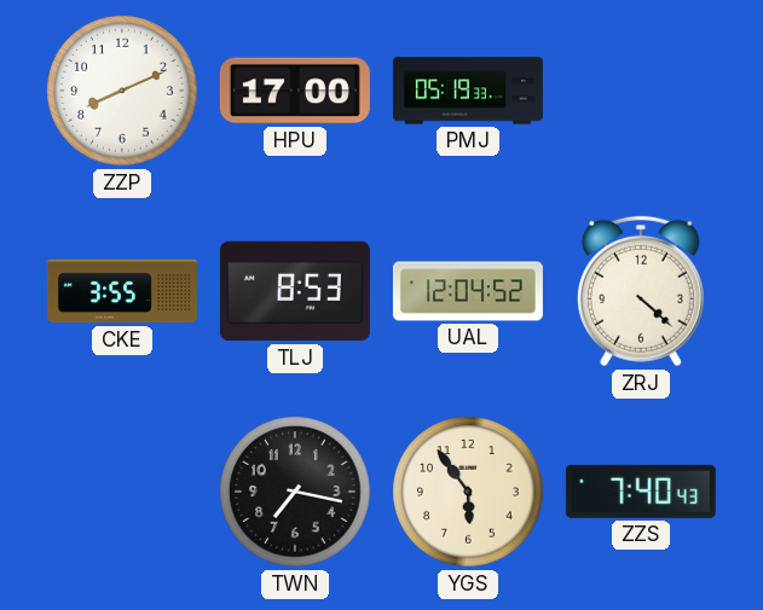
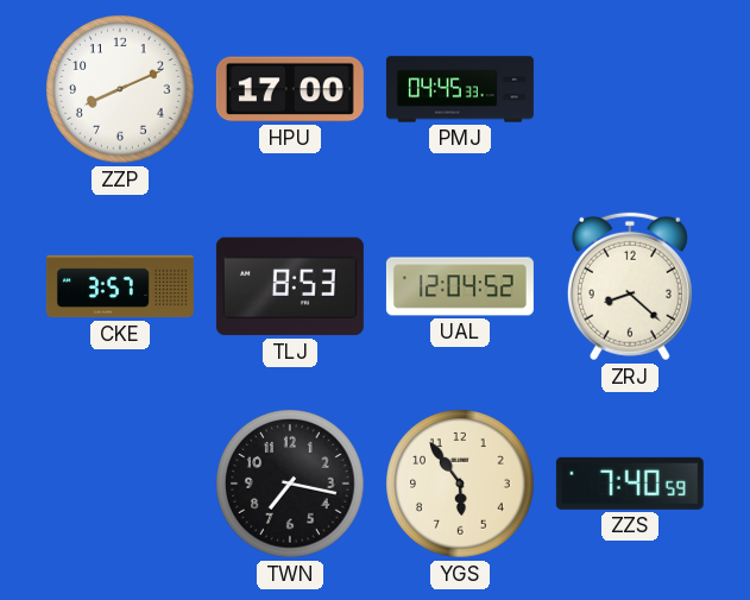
PMJ: 05:19 -> 04:45 (460, 89)
CKE: 3:55 -> 3:57 (120, 286)
ZRJ: 4:22 -> 8:22 (630, 286)
ZZS: 7:40:43 -> 7:40:59 (630, 484)
